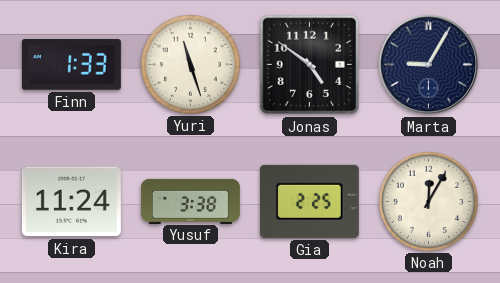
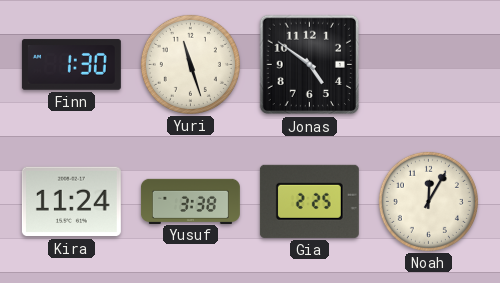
Finn: 1:33 -> 1:30 (71, 65)
Marta: 9:05 -> none (429, 65)
